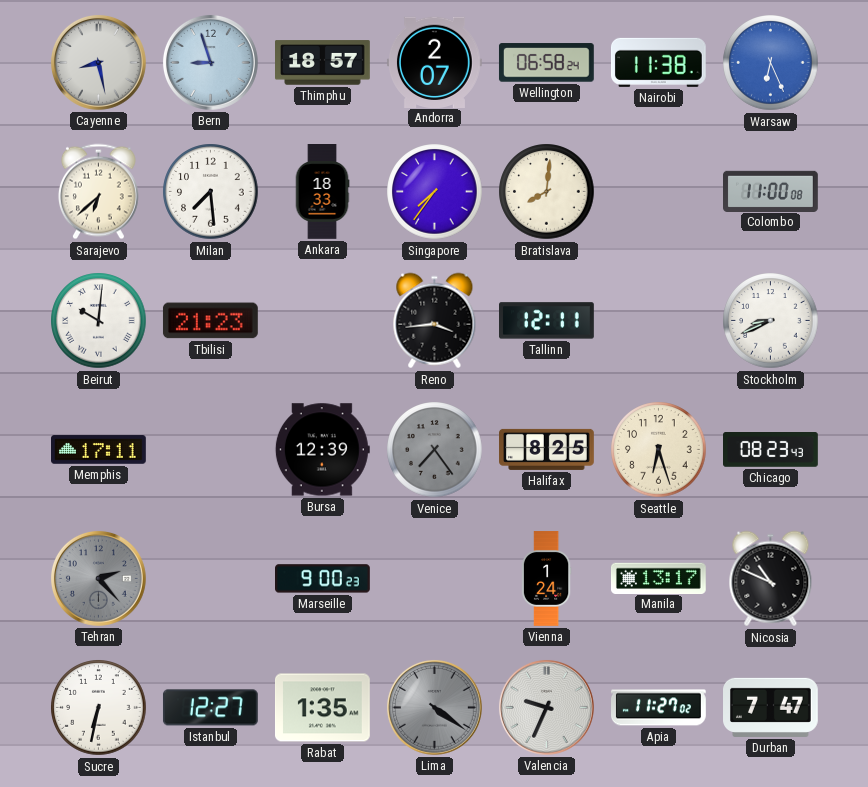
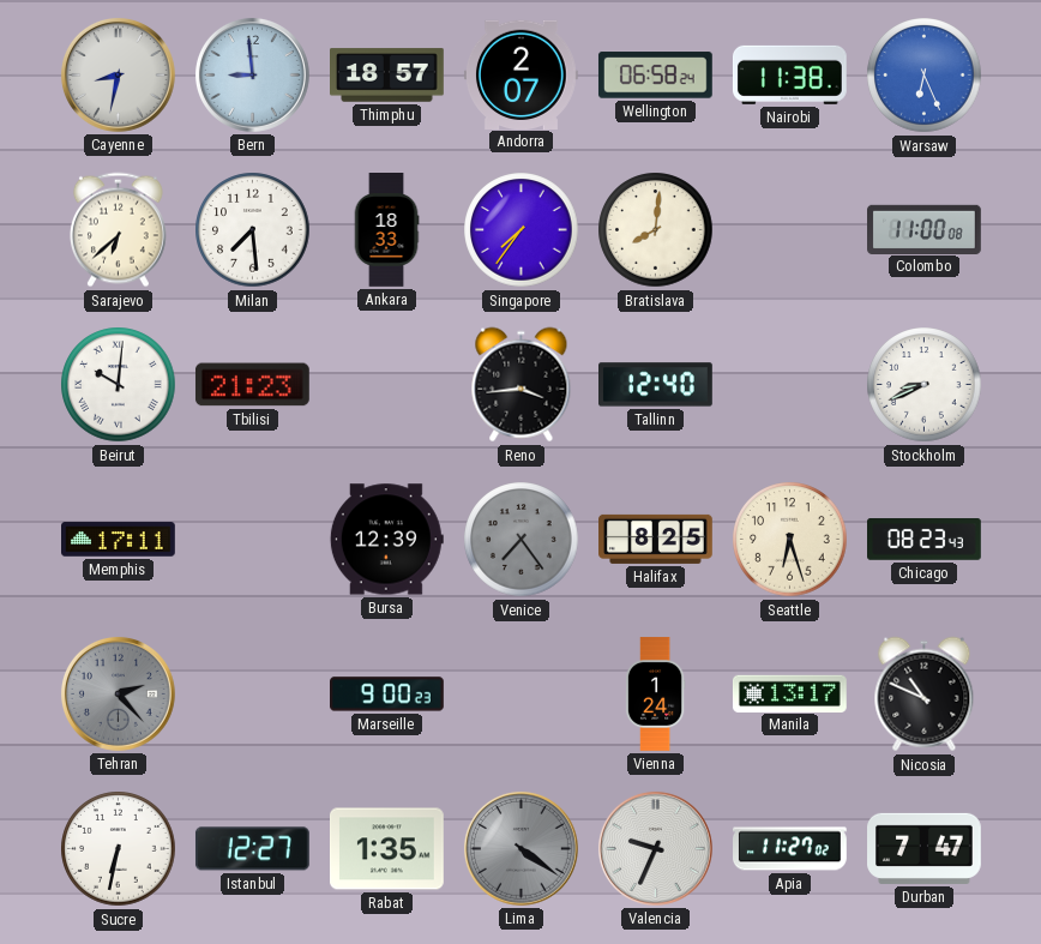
Cayenne: 8:28 -> 8:32 (118, 74)
Bern: 8:57 -> 8:59 (252, 74)
Tallinn: 12:11 -> 12:40 (656, 385)
